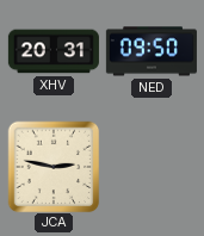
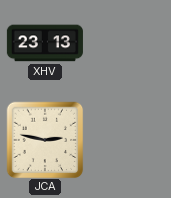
XHV: 20:31 -> 23:13 (45, 43)
NED: 09:50 -> none (152, 51)
